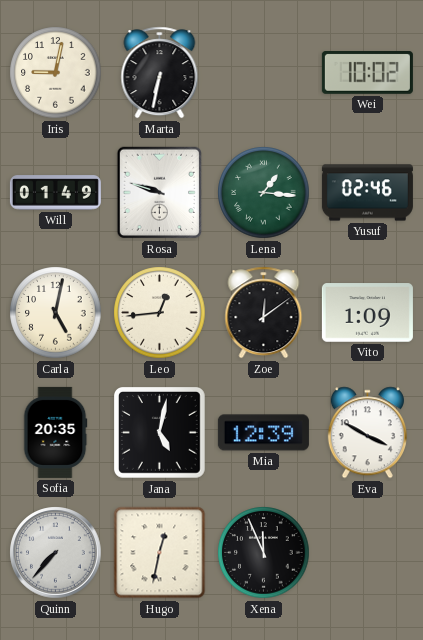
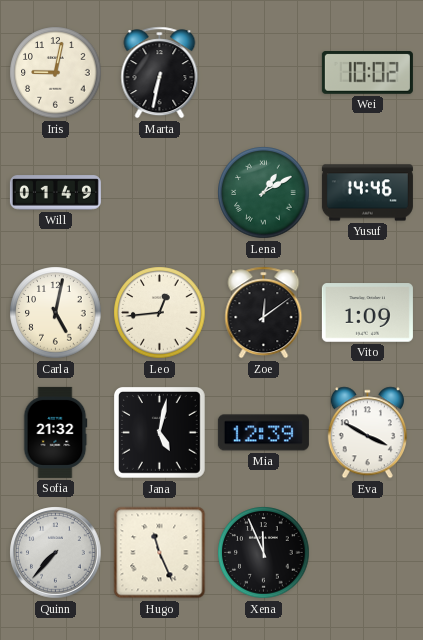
Rosa: 9:48 -> none (160, 193)
Lena: 1:16 -> 1:10 (264, 193)
Yusuf: 02:46 -> 14:46 (367, 193)
Sofia: 20:35 -> 21:32 (55, 432)
Hugo: 12:32 -> 11:26 (160, 553)
